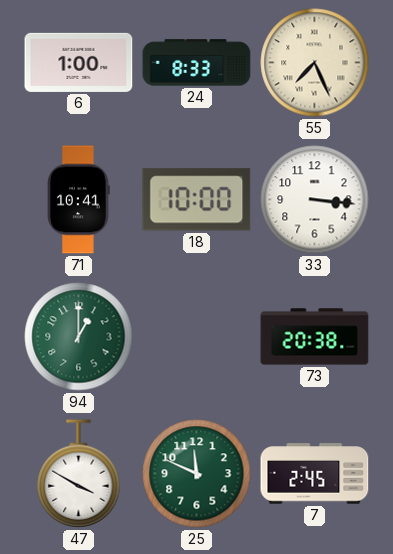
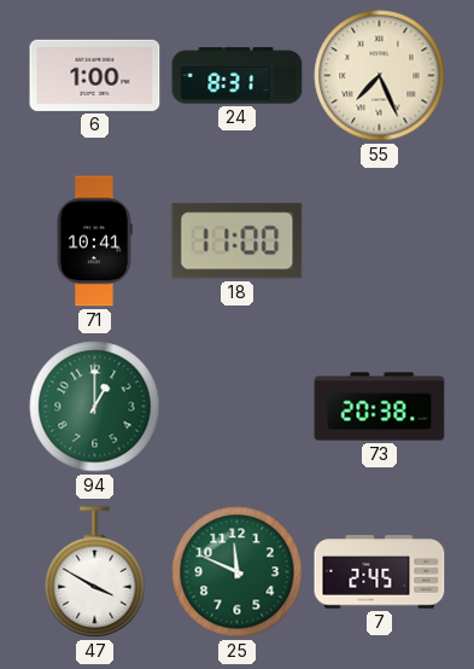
24: 8:33 -> 8:31 (238, 76)
18: 10:00 -> 11:00 (238, 242)
33: 3:16 -> none (315, 200)
